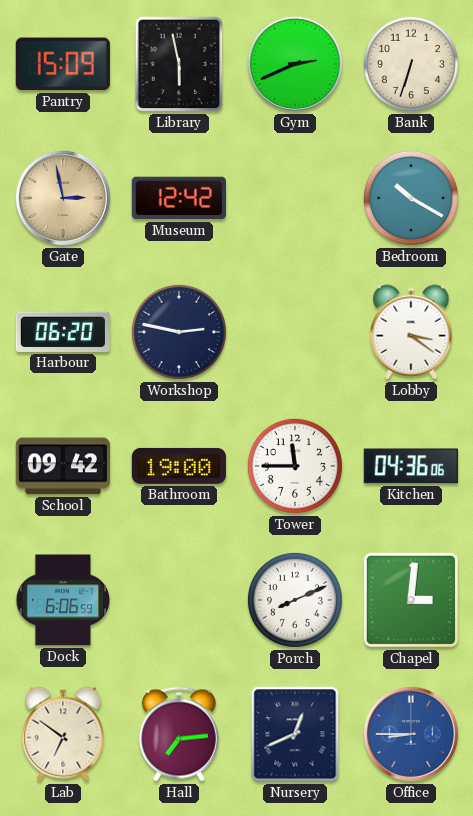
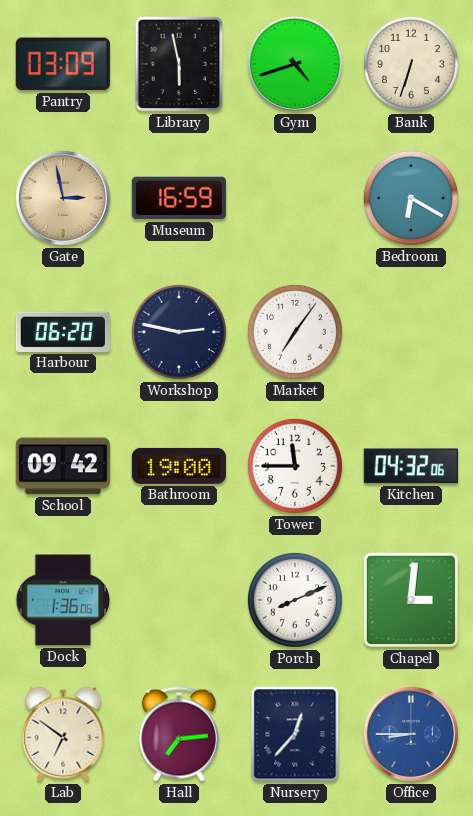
Pantry: 15:09 -> 03:09 (63, 64)
Gym: 2:41 -> 4:42 (295, 64)
Museum: 12:42 -> 16:59 (179, 198)
Bedroom: 10:20 -> 6:20 (411, 198)
Market: none -> 7:06 (295, 332)
Lobby: 3:21 -> none (411, 332)
Kitchen: 04:36 -> 04:32 (411, 466)
Dock: 6:06 -> 1:36 (63, 600)
Nursery: 12:41 -> 12:37 (295, 734)
